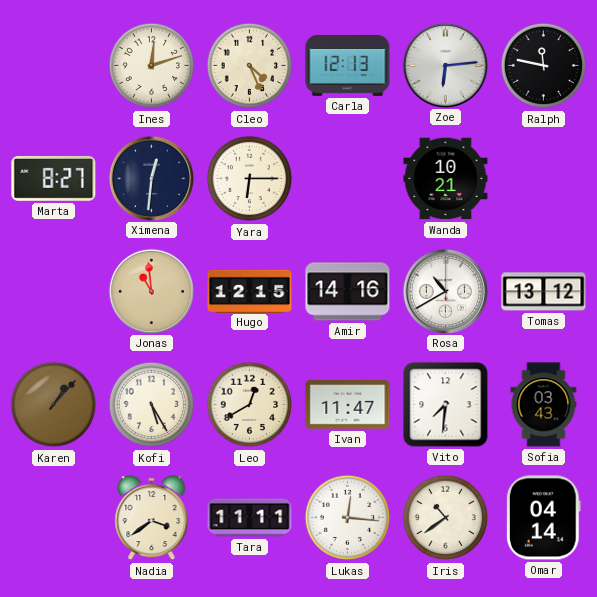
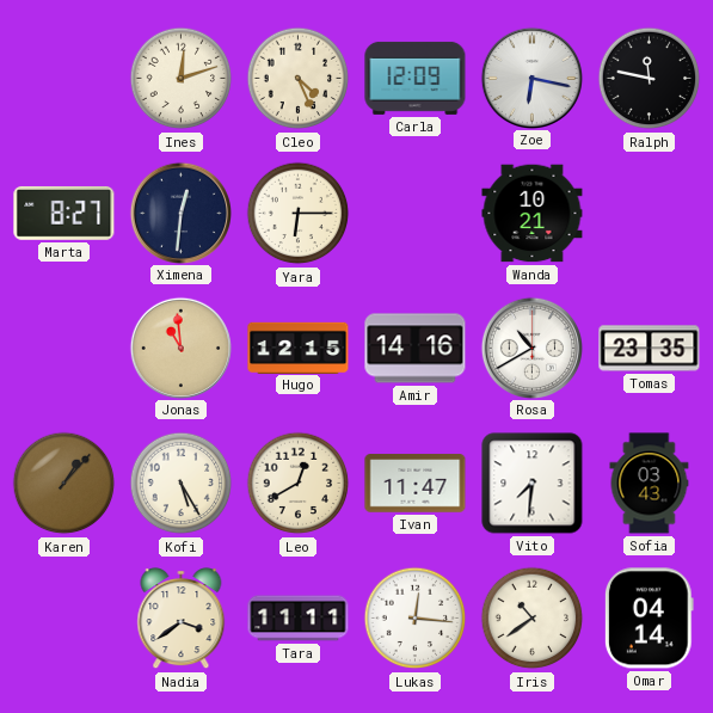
Carla: 12:13 -> 12:09 (416, 78)
Zoe: 6:14 -> 6:17 (531, 78)
Tomas: 13:12 -> 23:35 (650, 349)
